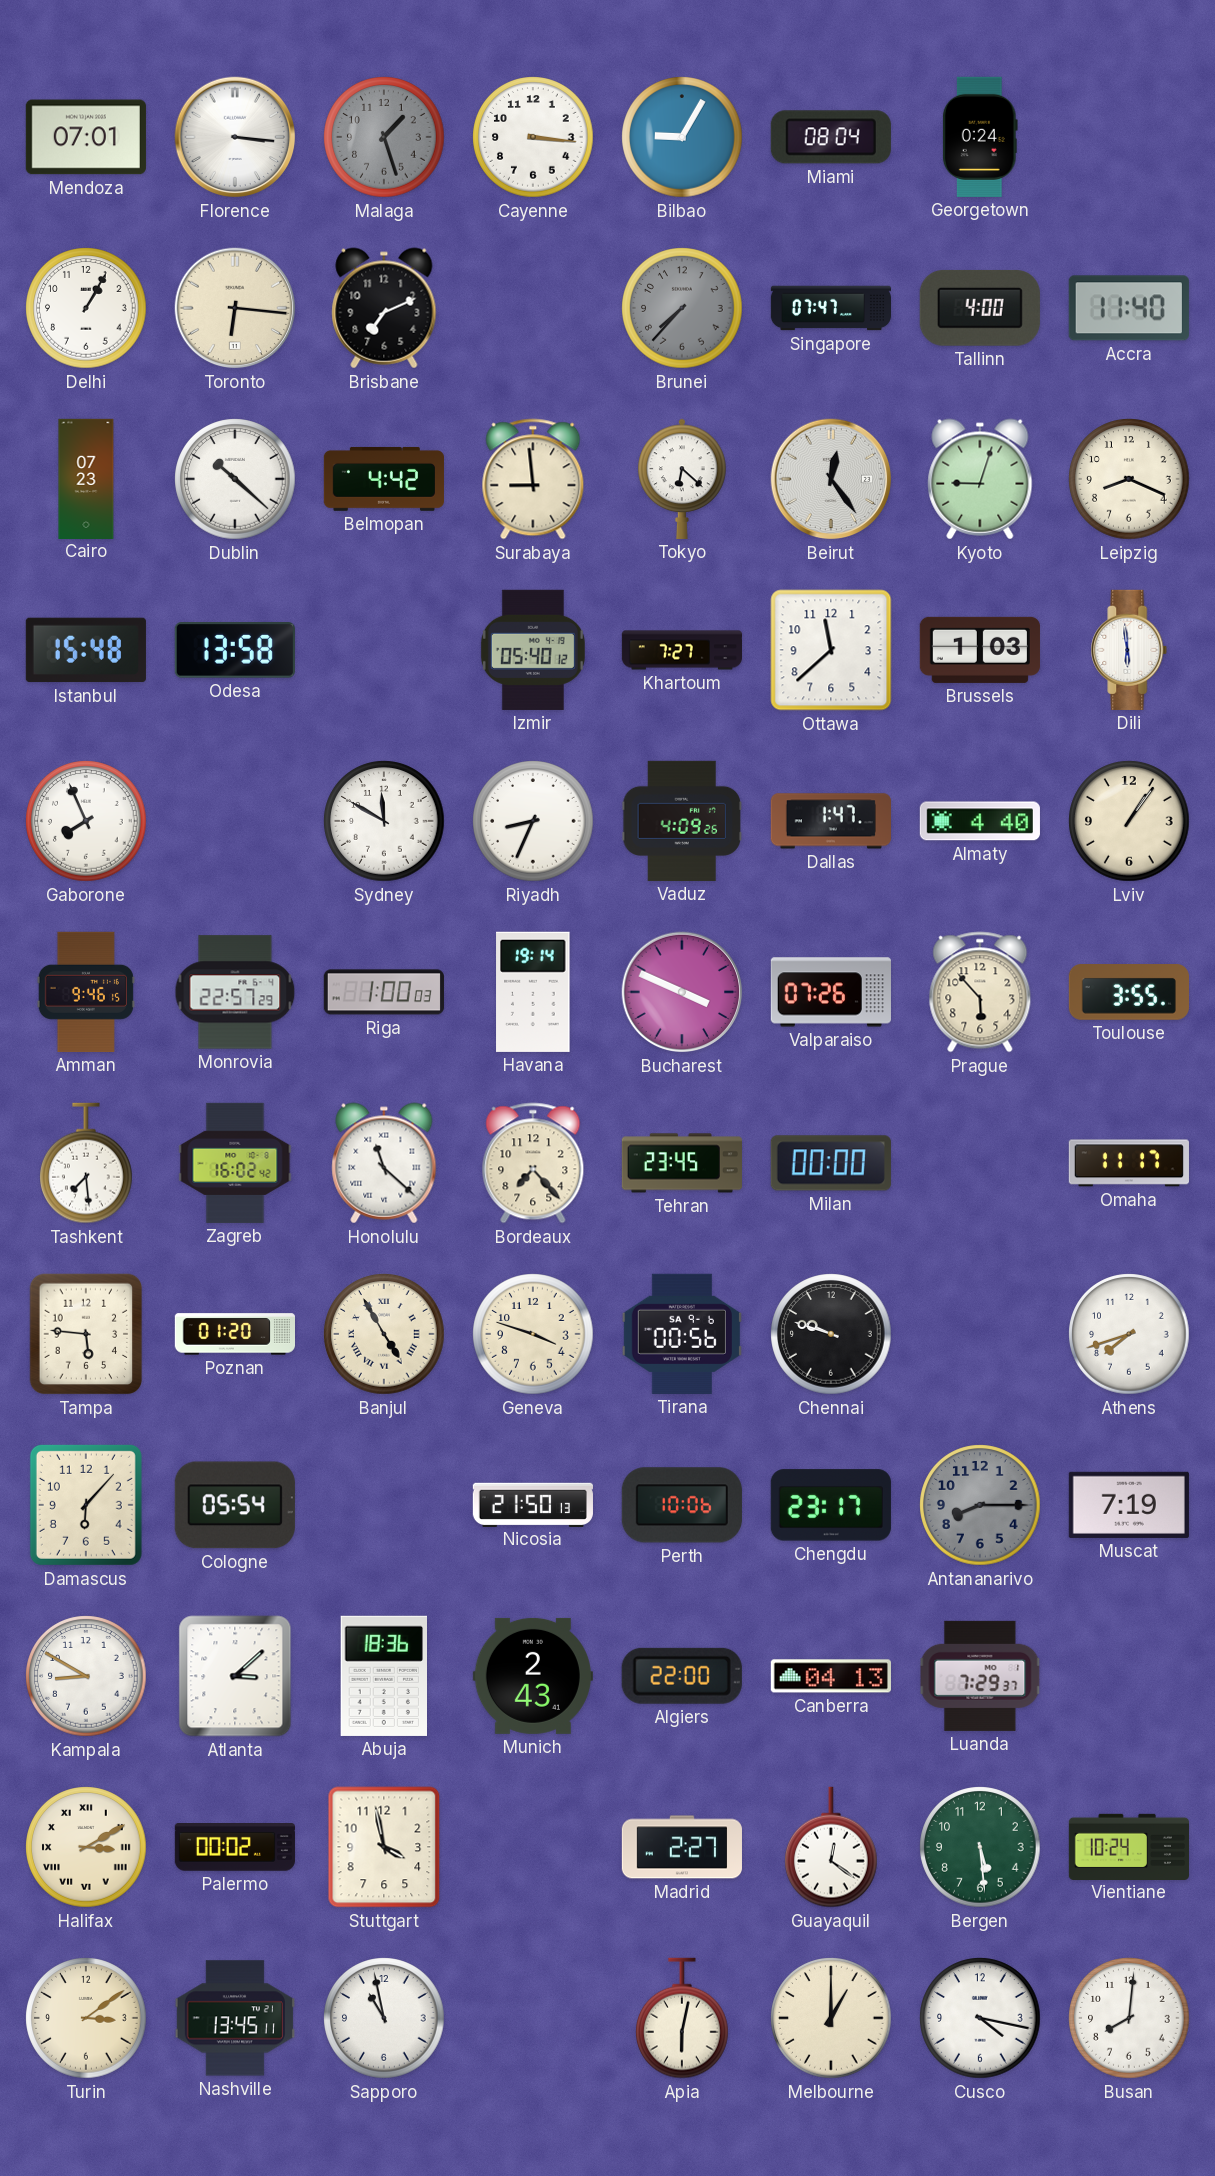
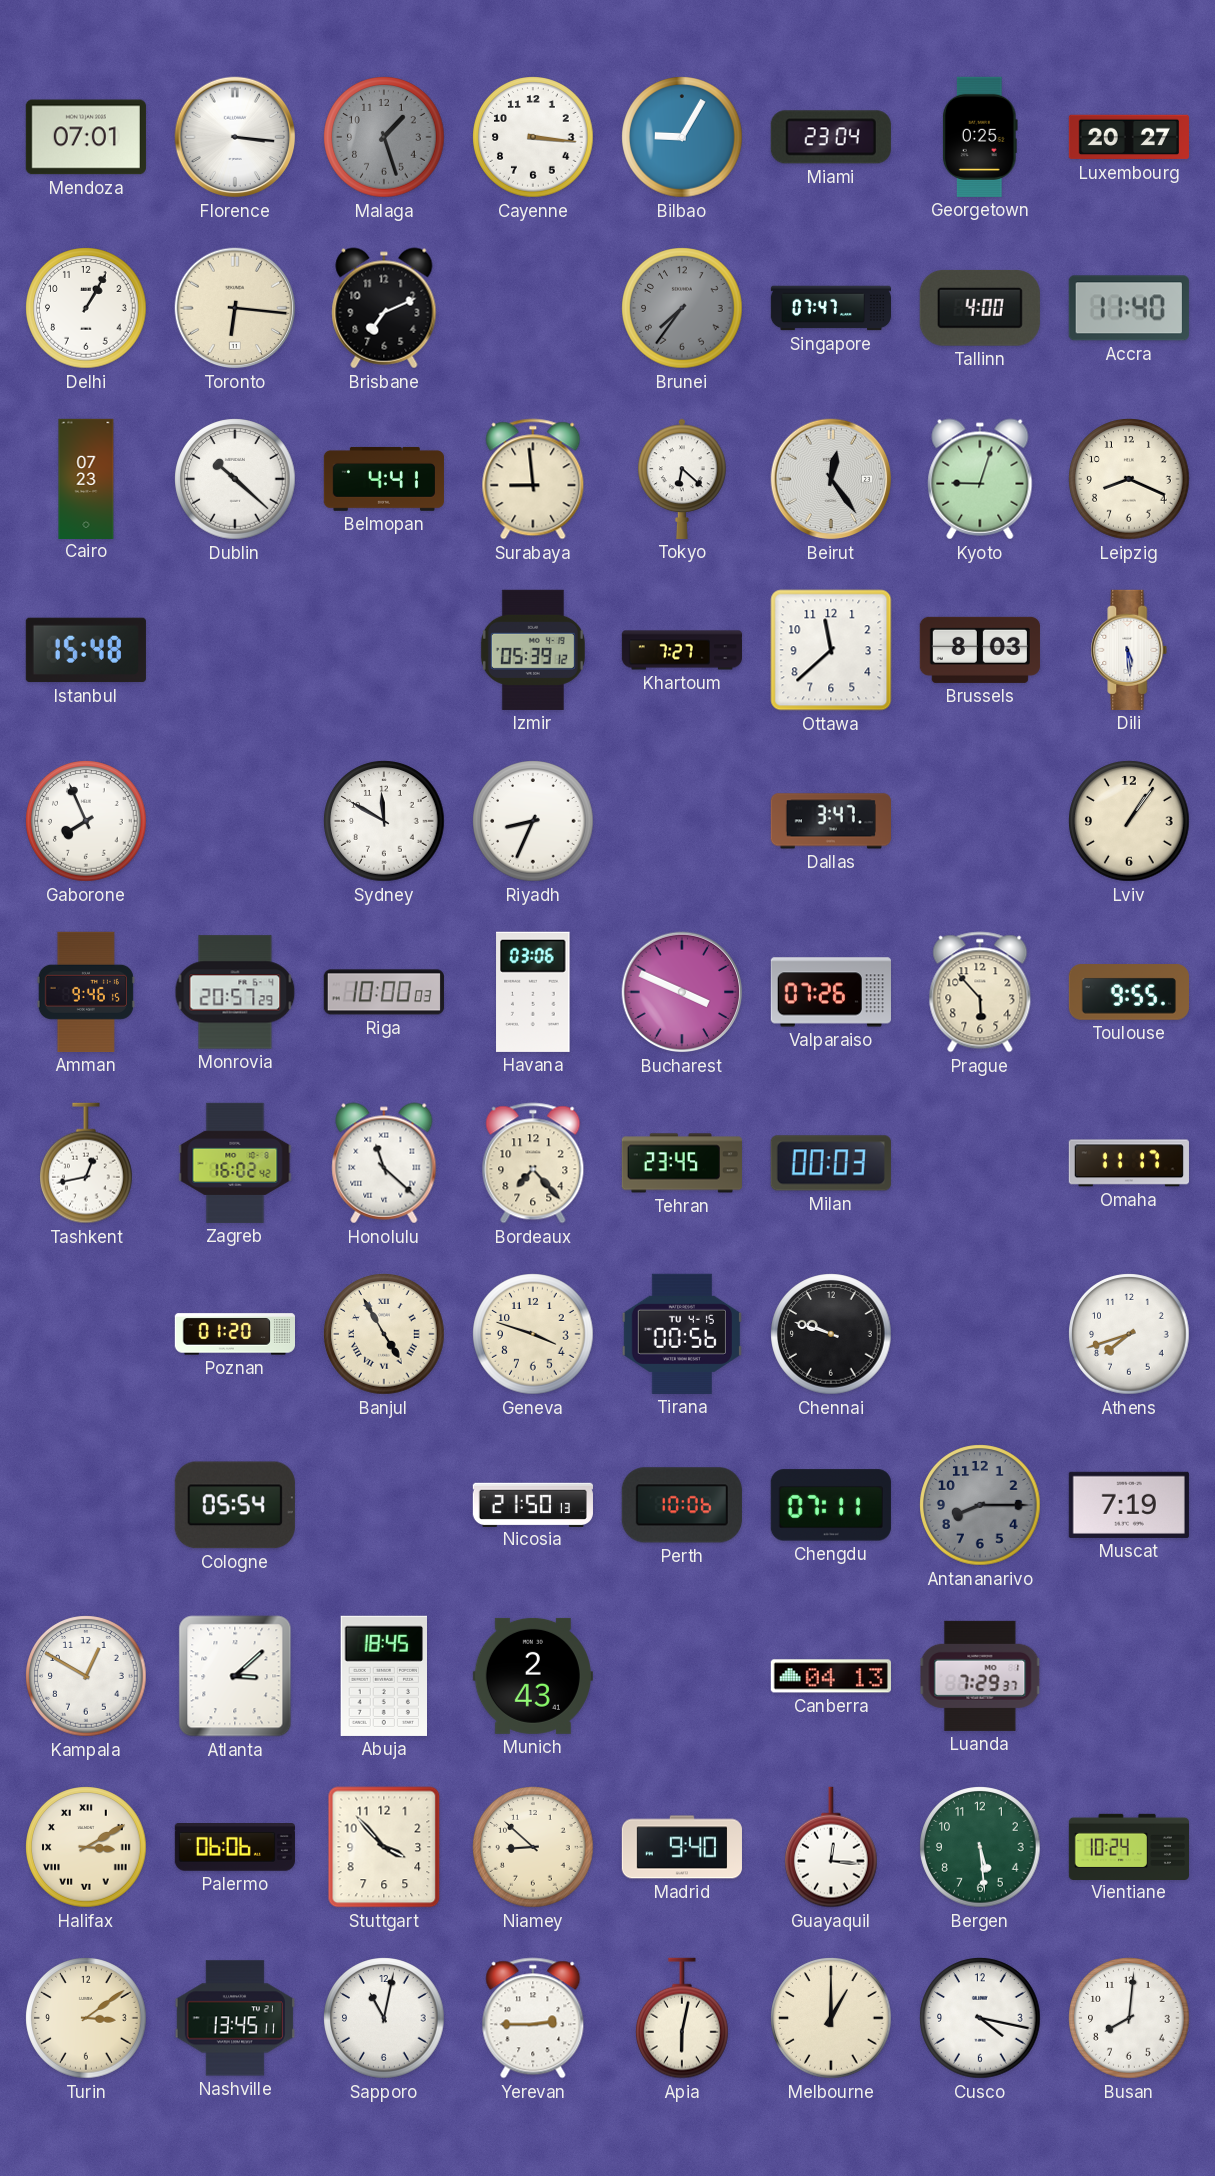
Miami: 08:04 -> 23:04 (831, 137)
Georgetown: 0:24 -> 0:25 (980, 137)
Luxembourg: none -> 20:27 (1129, 137)
Brunei: 7:37 -> 7:36 (682, 308)
Belmopan: 4:42 -> 4:41 (384, 479)
Odesa: 13:58 -> none (235, 650)
Izmir: 05:40 -> 05:39 (533, 650)
Brussels: 1:03 -> 8:03 (980, 650)
Dili: 5:59 -> 5:29 (1129, 650)
Vaduz: 4:09 -> none (682, 821)
Dallas: 1:47 -> 3:47 (831, 821)
Almaty: 4:40 -> none (980, 821)
Monrovia: 22:57 -> 20:57 (235, 992)
Riga: 1:00 -> 10:00 (384, 992)
Havana: 19:14 -> 03:06 (533, 992)
Toulouse: 3:55 -> 9:55 (1129, 993)
Tashkent: 7:29 -> 12:43 (87, 1163)
Milan: 00:00 -> 00:03 (831, 1163)
Tampa: 5:46 -> none (86, 1334)
Tirana date: SA 9-6 -> TU 4-15 (682, 1334)
Damascus: 6:07 -> none (86, 1505)
Chengdu: 23:17 -> 07:11 (831, 1505)
Kampala: 8:50 -> 12:50 (86, 1676)
Abuja: 18:36 -> 18:45 (384, 1676)
Algiers: 22:00 -> none (682, 1676)
Palermo: 00:02 -> 06:06 (235, 1848)
Stuttgart: 3:58 -> 3:53 (384, 1847)
Niamey: none -> 8:52 (533, 1847)
Madrid: 2:27 -> 9:40 (682, 1847)
Guayaquil: 12:21 -> 12:16 (832, 1847)
Sapporo: 10:58 -> 11:02 (384, 2018)
Yerevan: none -> 2:45 (533, 2018)
